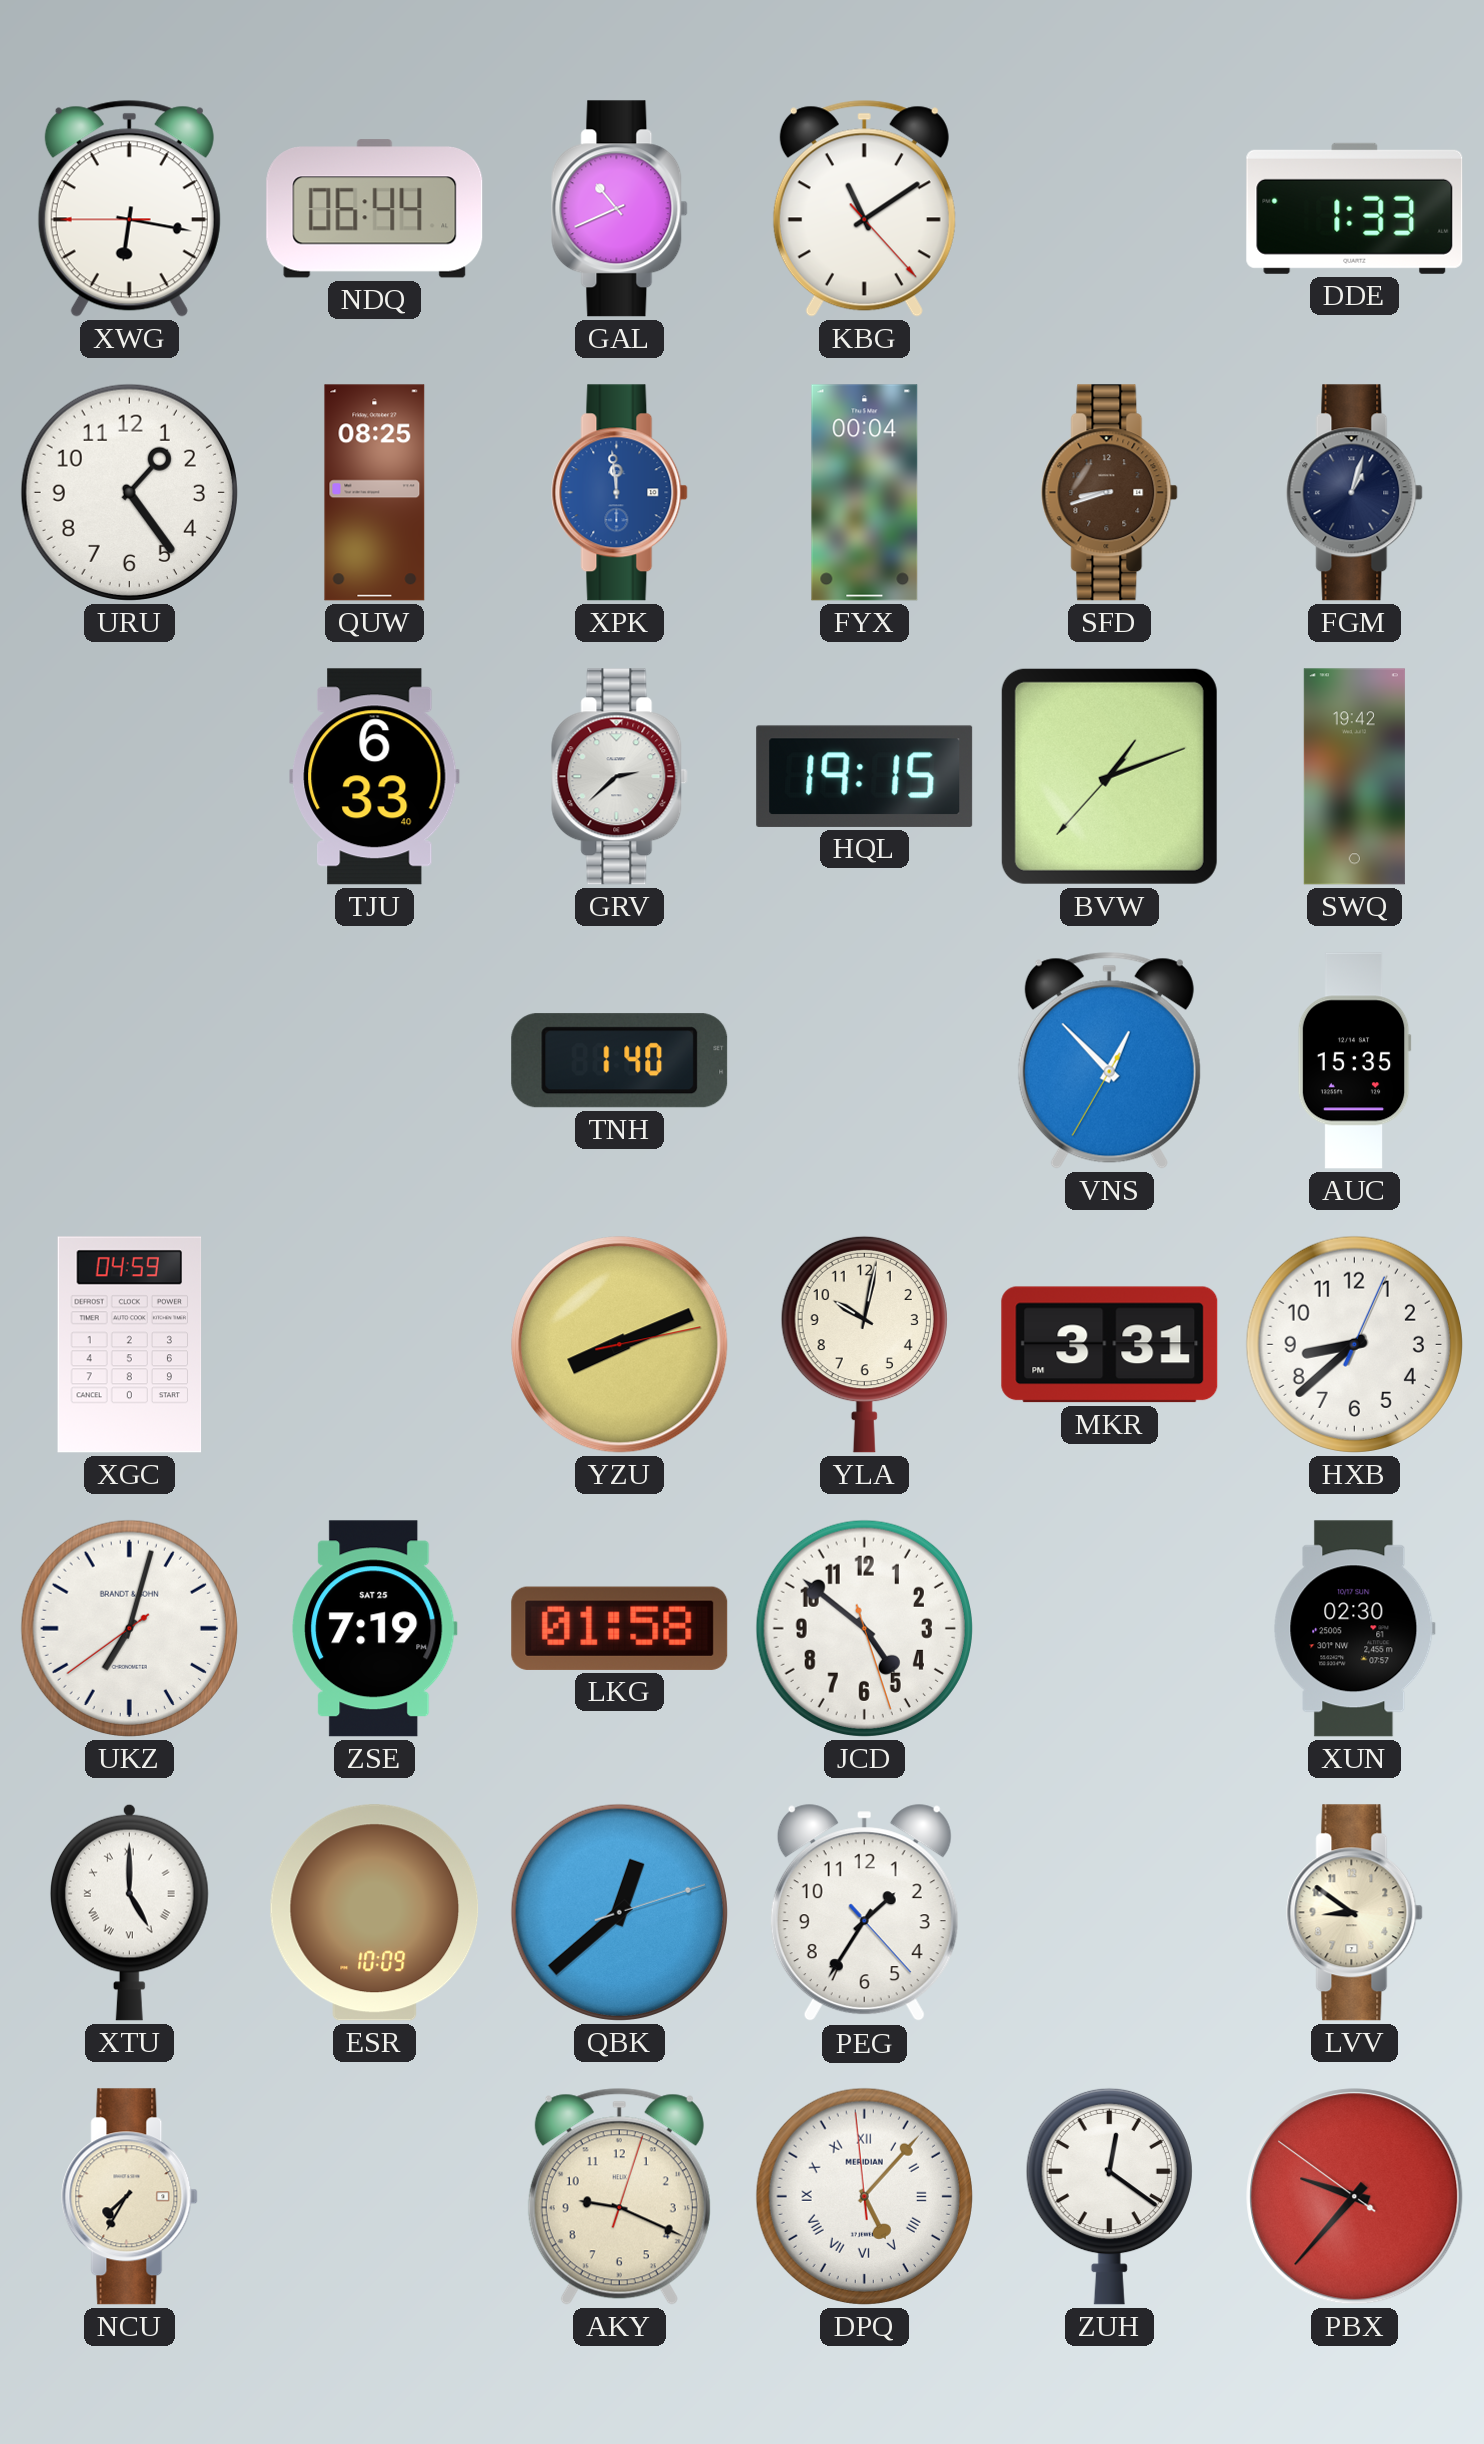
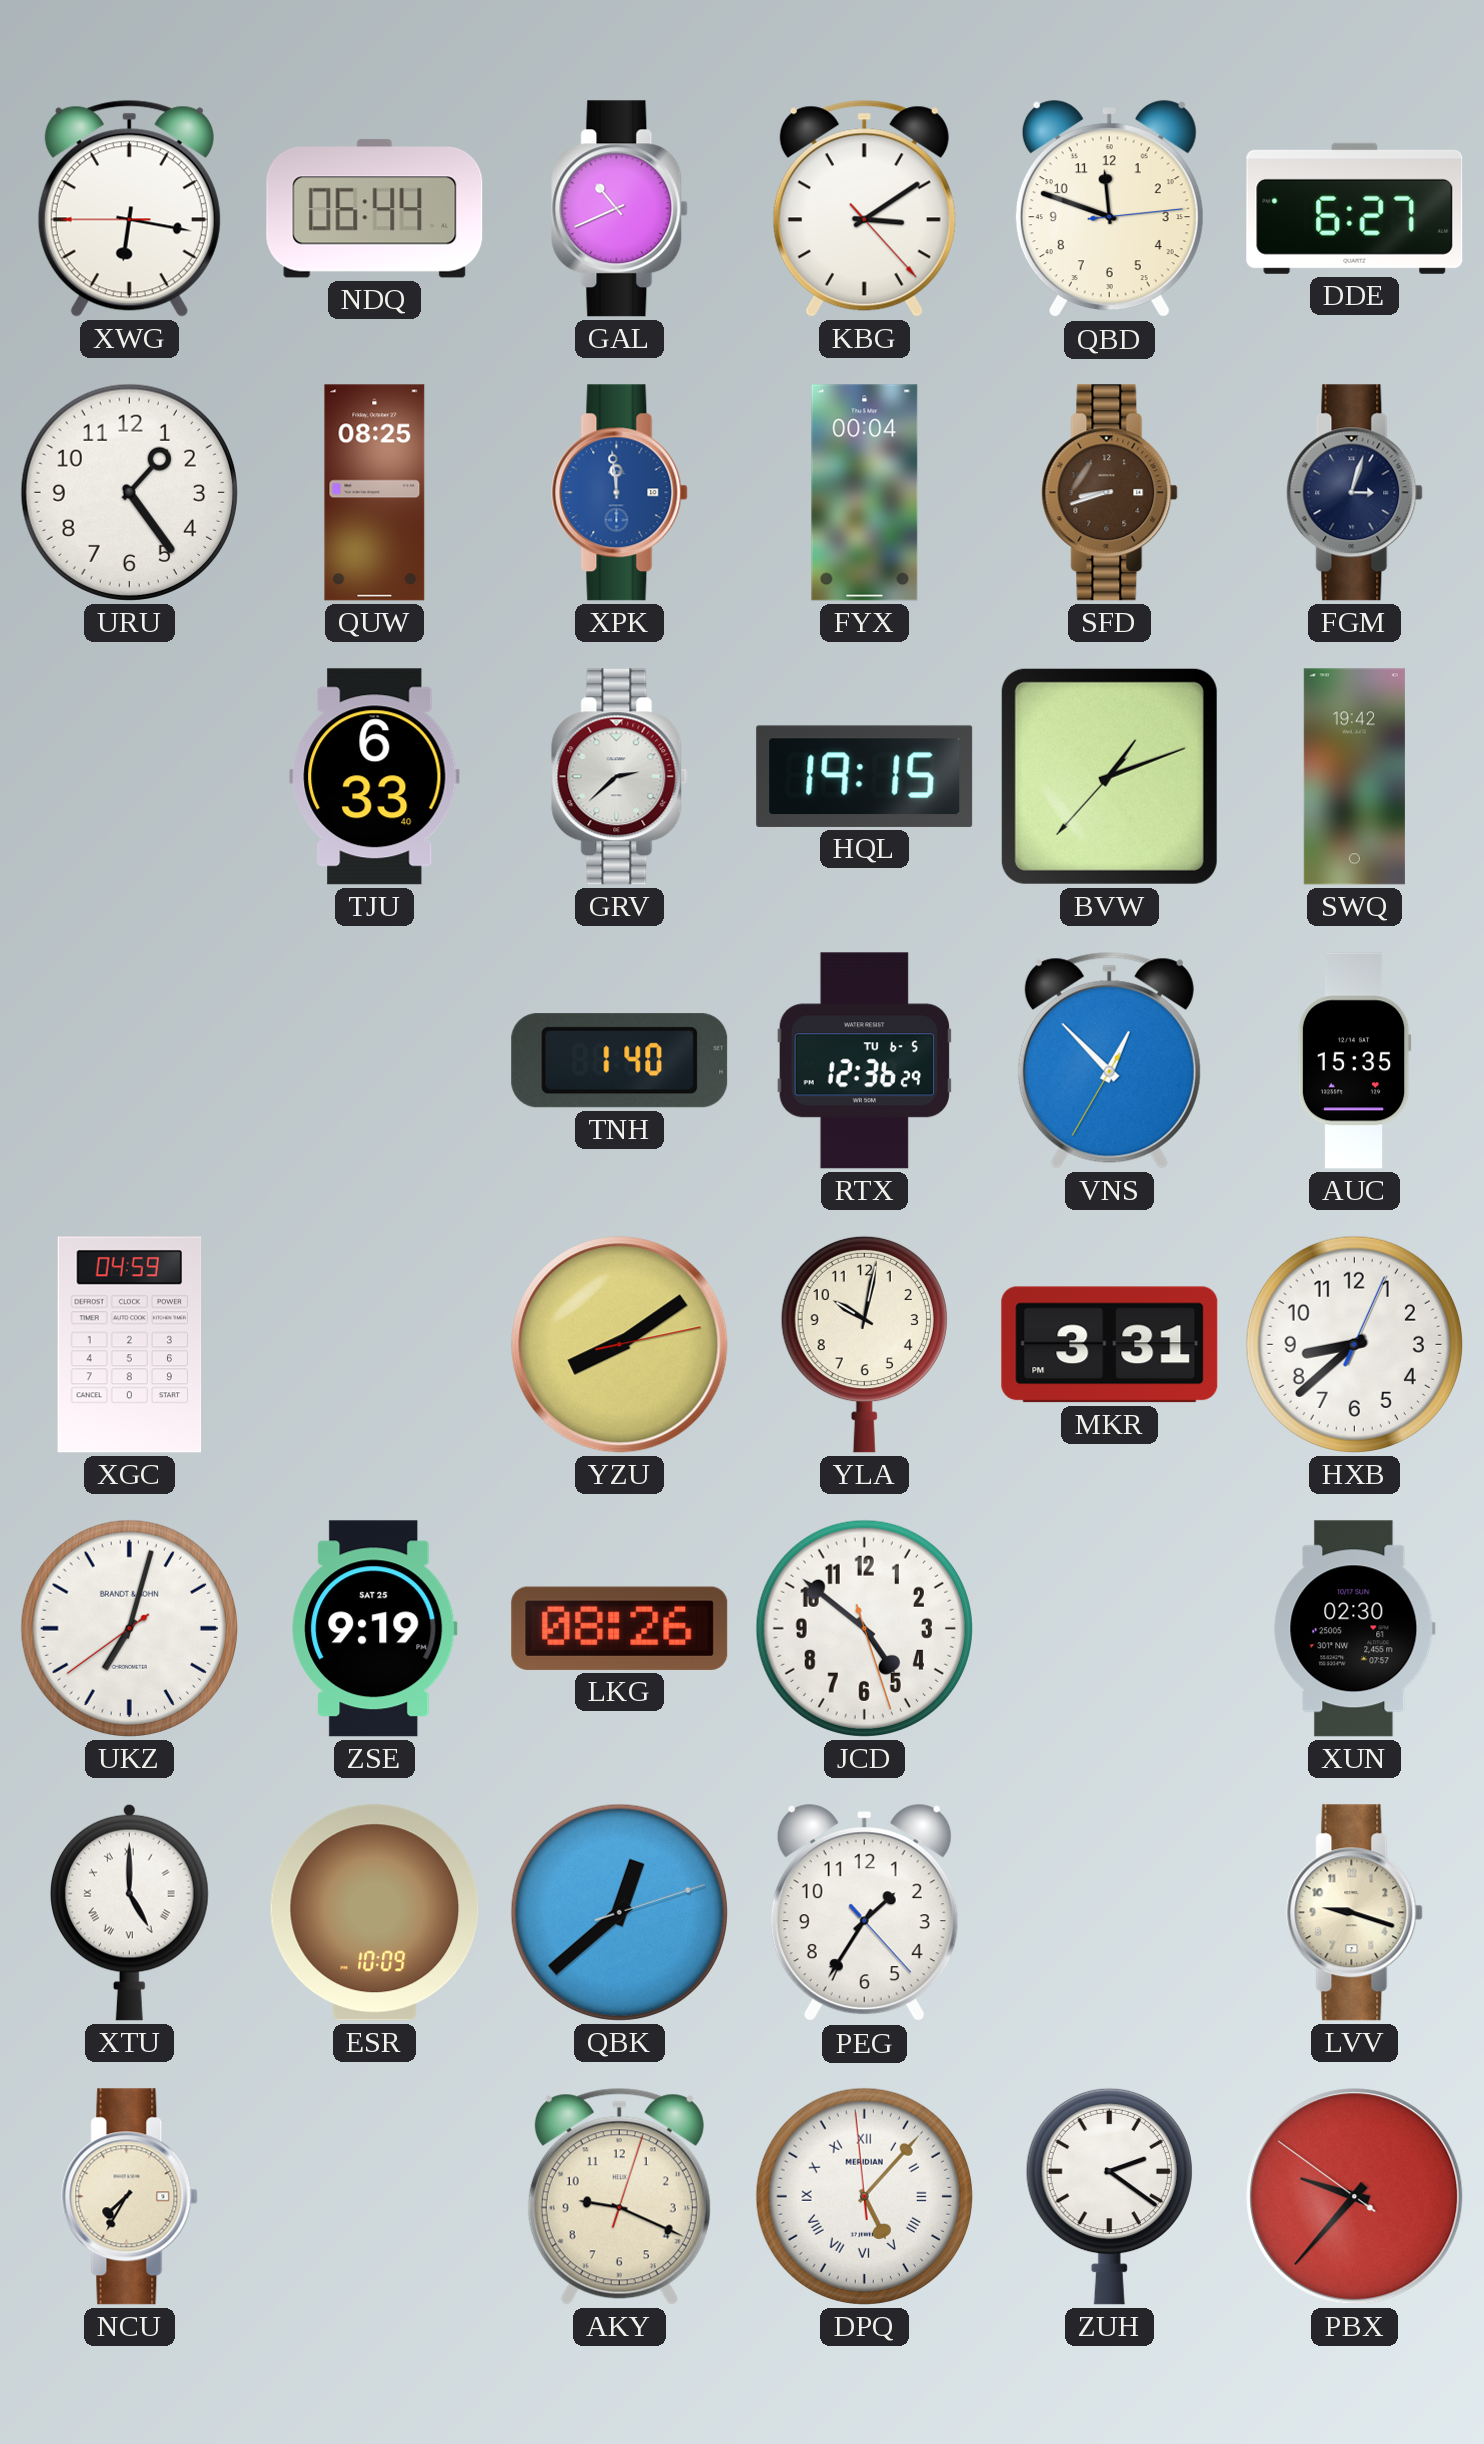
KBG: 11:09 -> 3:09 (864, 208)
QBD: none -> 11:48 (1109, 209)
DDE: 1:33 -> 6:27 (1355, 208)
FGM: 1:03 -> 3:03 (1355, 493)
RTX: none -> 12:36 (864, 1061)
YZU: 8:11 -> 8:09 (620, 1345)
ZSE: 7:19 -> 9:19 (375, 1629)
LKG: 01:58 -> 08:26 (620, 1628)
LVV: 8:51 -> 9:18 (1355, 1913)
ZUH: 12:21 -> 2:21 (1109, 2196)
